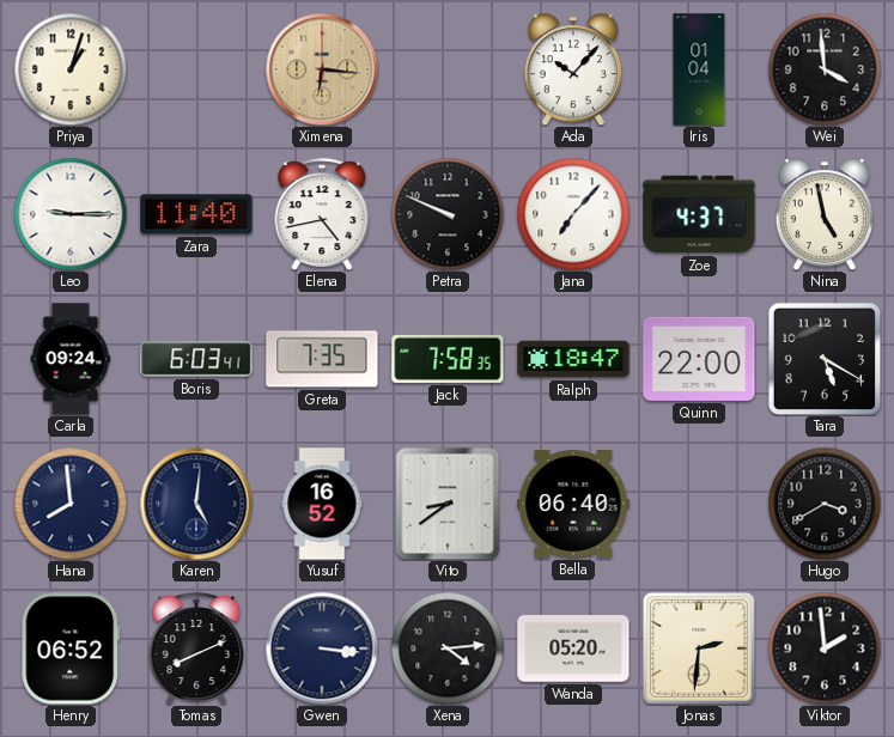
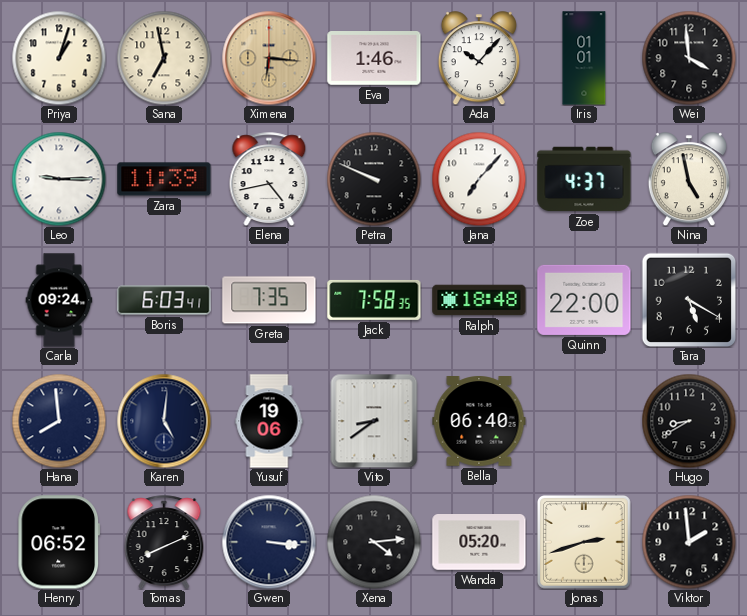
Sana: none -> 6:58 (164, 58)
Eva: none -> 1:46 (374, 59)
Iris: 01:04 -> 01:01 (584, 58)
Zara: 11:40 -> 11:39 (164, 179)
Ralph: 18:47 -> 18:48 (479, 300)
Yusuf: 16:52 -> 19:06 (269, 421)
Hugo: 3:40 -> 8:40 (689, 421)
Jonas: 2:31 -> 2:42 (584, 542)
